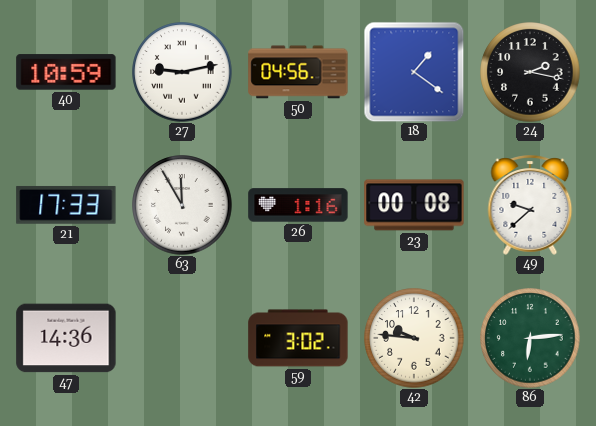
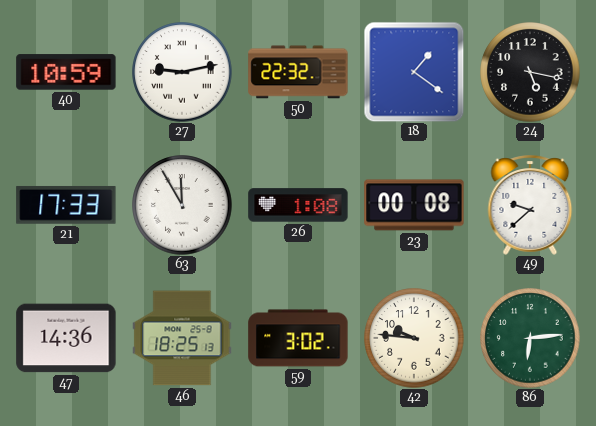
50: 04:56 -> 22:32 (298, 72)
24: 2:17 -> 5:17 (530, 72)
26: 1:16 -> 1:08 (298, 205)
46: none -> 18:25 (182, 338)
